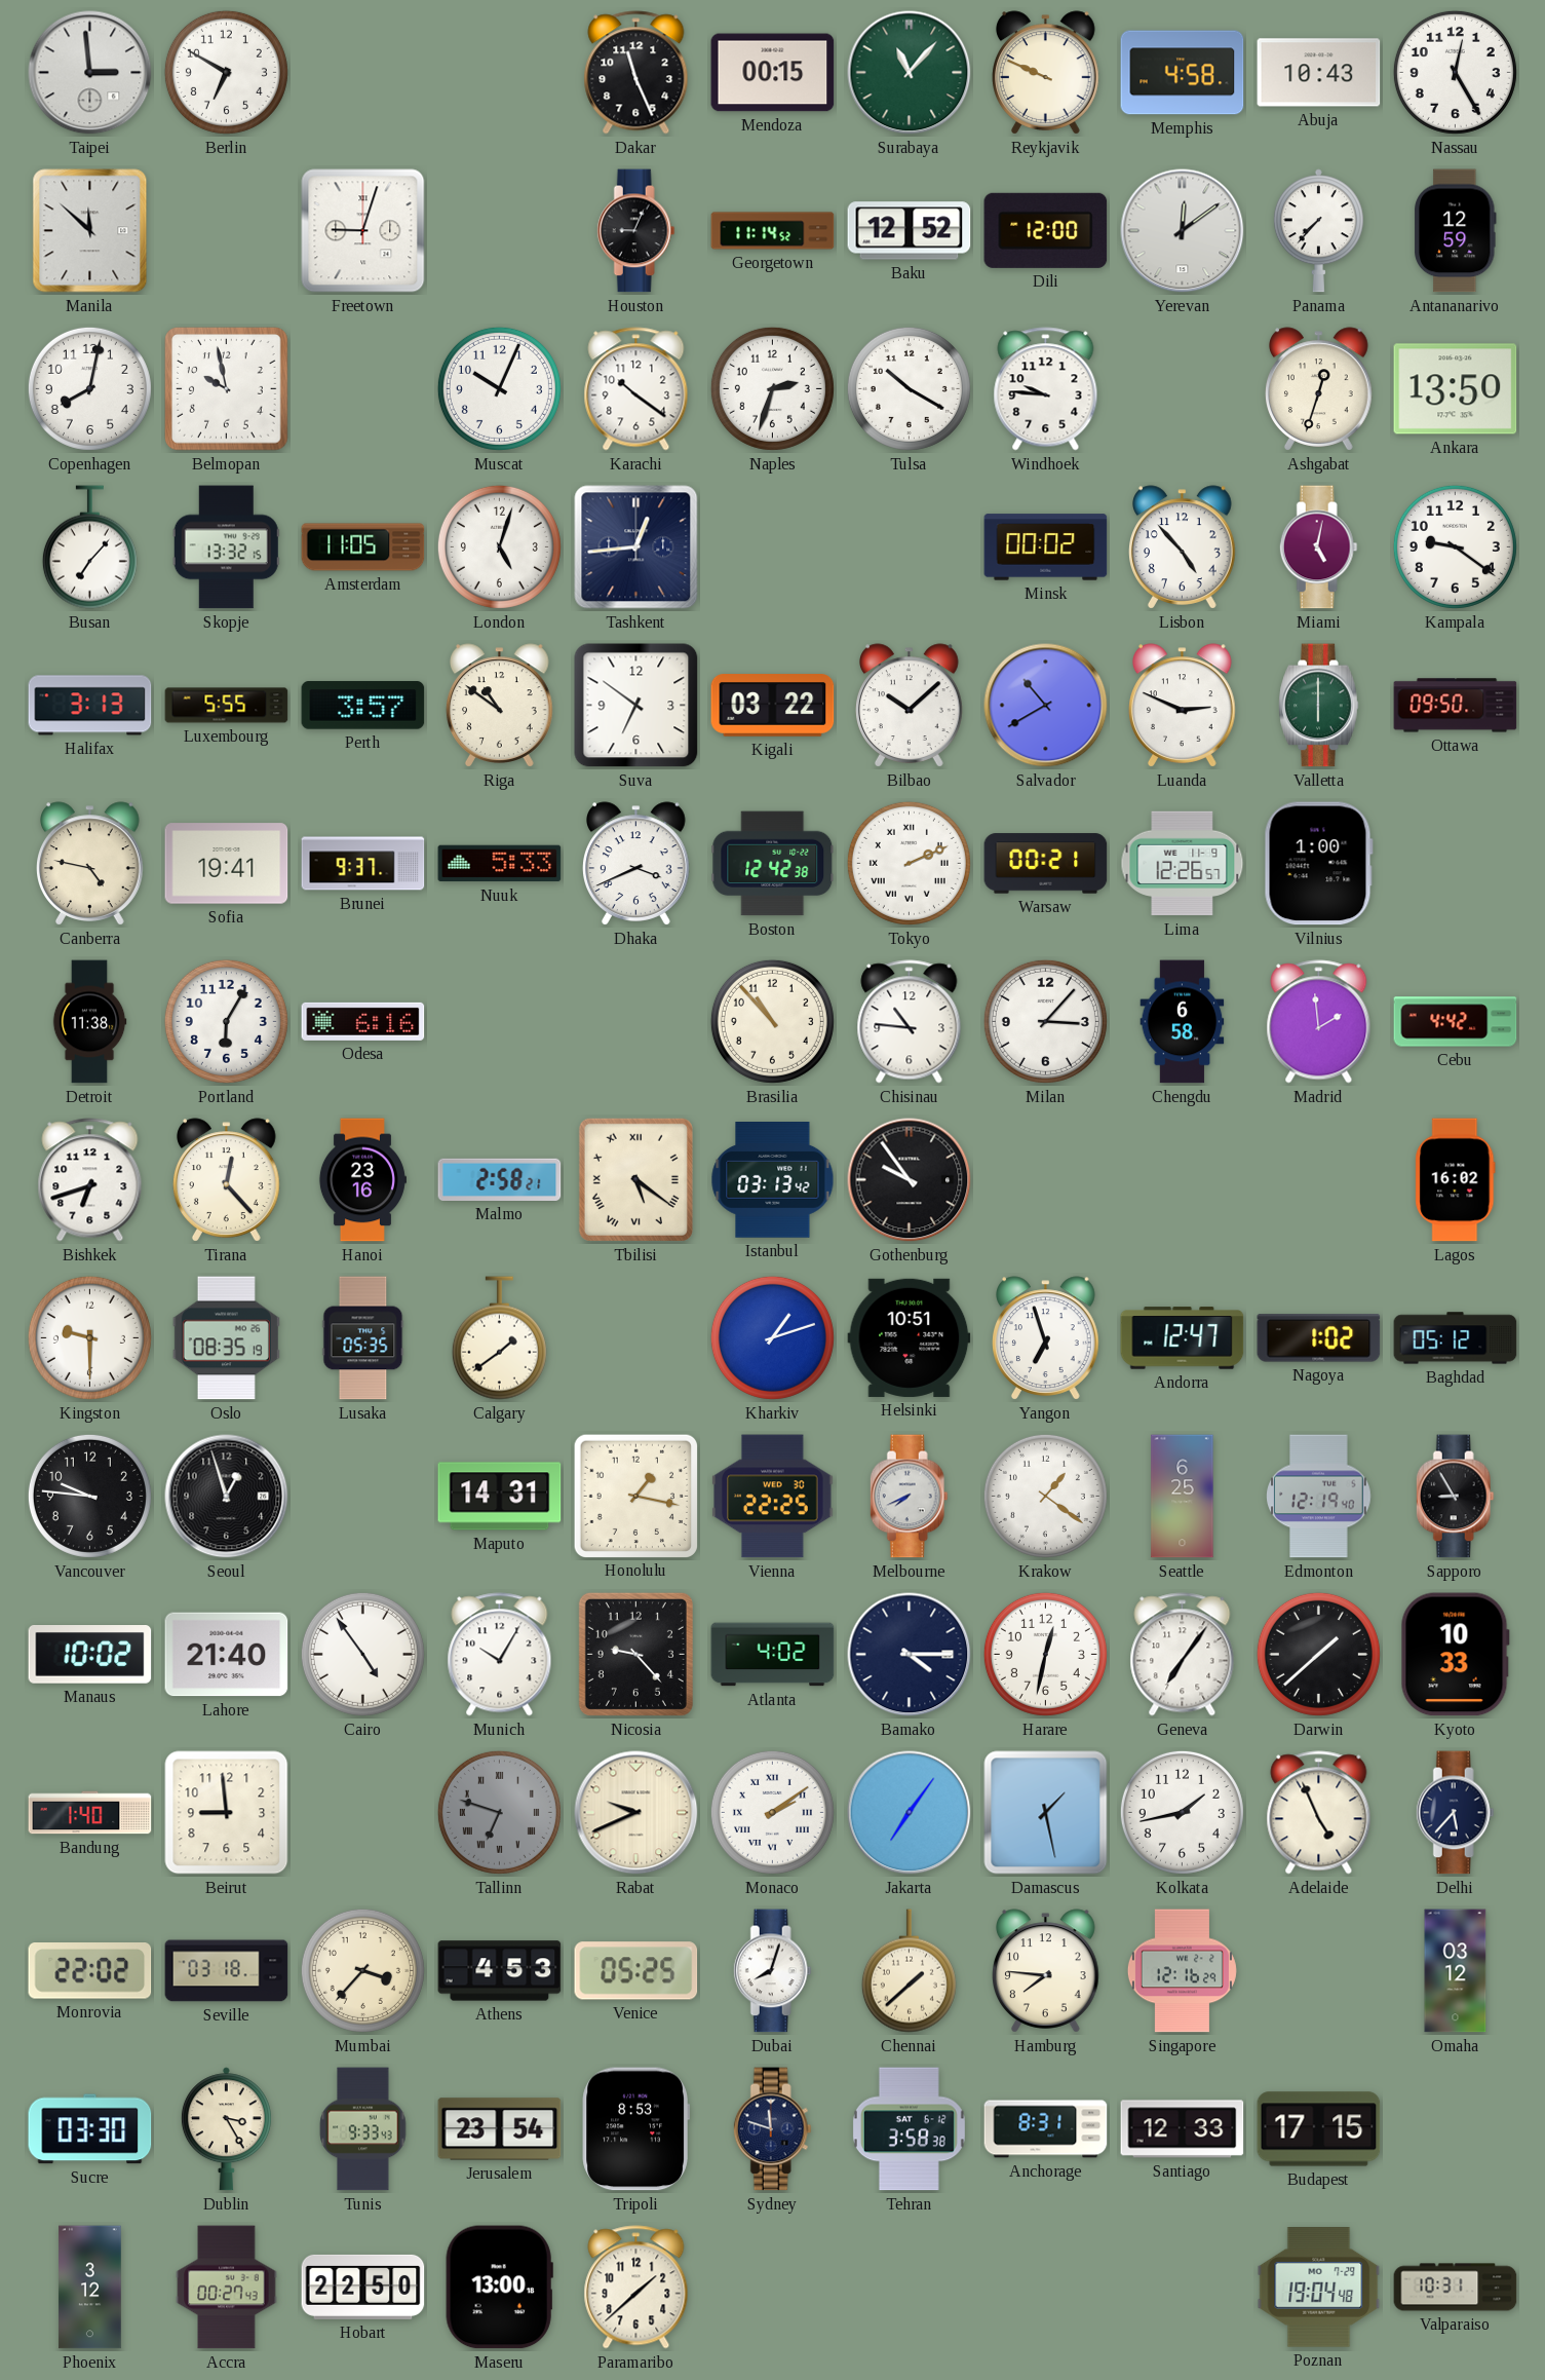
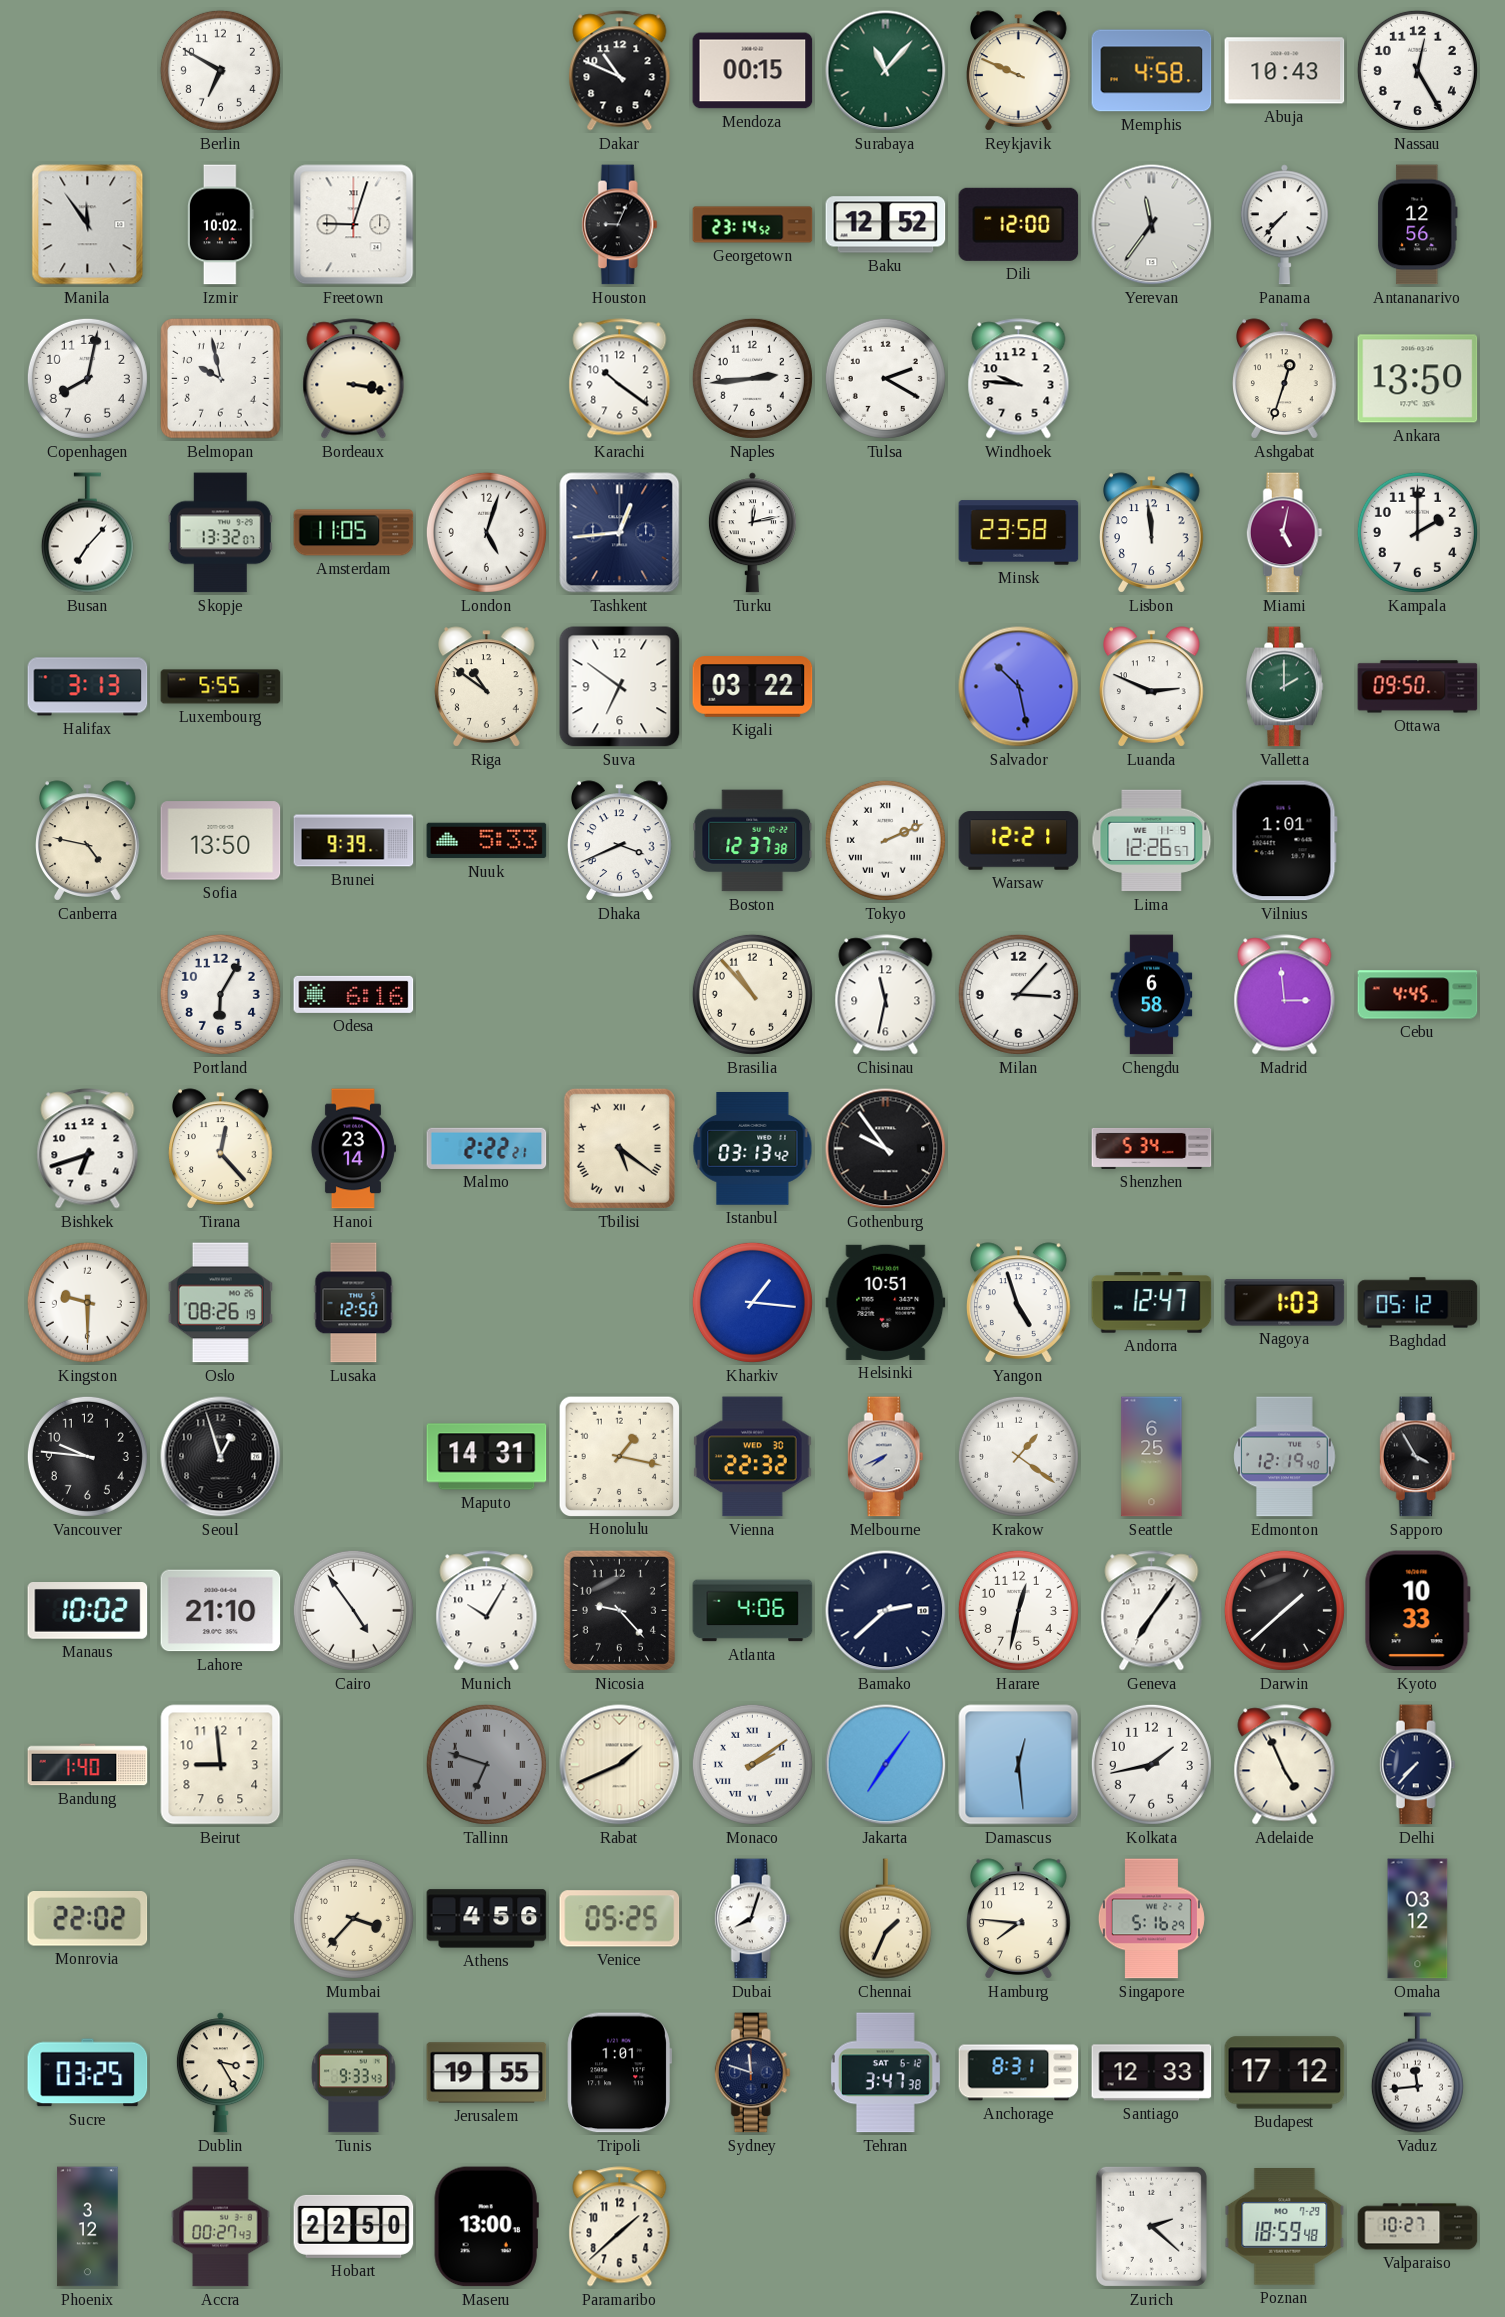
Taipei: 2:59 -> none (90, 73)
Dakar: 11:26 -> 10:49 (620, 71)
Manila: 11:52 -> 11:54 (88, 225)
Izmir: none -> 10:02 (221, 225)
Georgetown: 11:14 -> 23:14 (753, 225)
Yerevan: 12:09 -> 11:36 (1152, 225)
Antananarivo: 12:59 -> 12:56 (1418, 225)
Bordeaux: none -> 3:17 (354, 379)
Muscat: 10:04 -> none (499, 388)
Naples: 2:33 -> 2:44 (752, 378)
Tulsa: 10:20 -> 2:20 (885, 378)
Skopje: 13:32:15 -> 13:32:07 (220, 533)
Turku: none -> 12:13 (752, 533)
Minsk: 00:02 -> 23:58 (1019, 533)
Lisbon: 4:53 -> 11:59 (1152, 533)
Kampala: 9:21 -> 2:00 (1417, 532)
Perth: 3:57 -> none (363, 706)
Bilbao: 10:08 -> none (910, 706)
Salvador: 10:40 -> 10:28 (1019, 687)
Valletta: 6:00 -> 2:00 (1285, 687)
Sofia: 19:41 -> 13:50 (221, 841)
Brunei: 9:37 -> 9:39 (354, 841)
Boston: 12:42 -> 12:37 (753, 841)
Warsaw: 00:21 -> 12:21 (1019, 841)
Vilnius: 1:00 -> 1:01 (1284, 841)
Detroit: 11:38 -> none (89, 1022)
Chisinau: 10:46 -> 11:32 (886, 995)
Madrid: 1:59 -> 2:59 (1285, 995)
Cebu: 4:42 -> 4:45 (1418, 995)
Hanoi: 23:16 -> 23:14 (353, 1149)
Malmo: 2:58 -> 2:22 (487, 1148)
Shenzhen: none -> 5:34 (1152, 1148)
Lagos: 16:02 -> none (1456, 1180)
Oslo: 08:35 -> 08:26 (220, 1303)
Lusaka: 05:35 -> 12:50 (354, 1303)
Calgary: 1:39 -> none (499, 1338)
Kharkiv: 1:12 -> 1:16 (752, 1302)
Yangon: 6:57 -> 4:57 (1019, 1303)
Nagoya: 1:02 -> 1:03 (1285, 1303)
Vienna: 22:25 -> 22:32 (753, 1457)
Sapporo: 8:55 -> 3:55 (1417, 1457)
Lahore: 21:40 -> 21:10 (221, 1611)
Atlanta: 4:02 -> 4:06 (753, 1611)
Bamako: 4:15 -> 2:38 (886, 1611)
Rabat: 9:41 -> 1:41 (620, 1765)
Damascus: 1:28 -> 12:29 (1019, 1765)
Delhi: 5:37 -> 7:37 (1417, 1765)
Seville: 03:18 -> none (227, 1971)
Athens: 4:53 -> 4:56 (487, 1919)
Chennai: 1:38 -> 1:34 (885, 1919)
Singapore: 12:16 -> 5:16 (1151, 1919)
Sucre: 03:30 -> 03:25 (88, 2073)
Jerusalem: 23:54 -> 19:55 (487, 2073)
Tripoli: 8:53 -> 1:01 (619, 2073)
Tehran: 3:58 -> 3:47 (885, 2073)
Budapest: 17:15 -> 17:12 (1285, 2073)
Vaduz: none -> 11:44 (1417, 2073)
Zurich: none -> 2:22 (1151, 2226)
Poznan: 19:04 -> 18:59 (1285, 2227)
Valparaiso: 10:31 -> 10:27 (1418, 2227)
